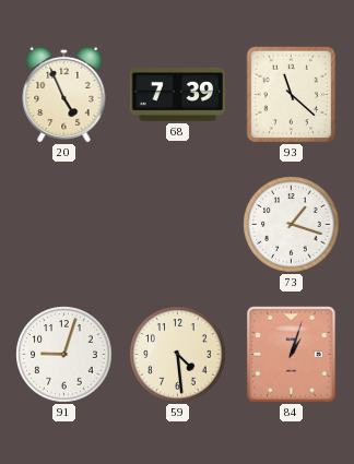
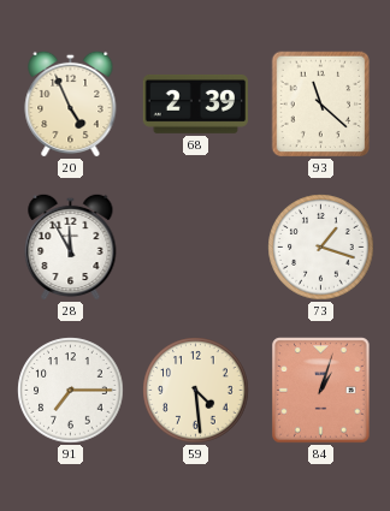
68: 7:39 -> 2:39 (195, 103)
28: none -> 11:55 (71, 246)
91: 9:03 -> 7:15 (71, 391)
